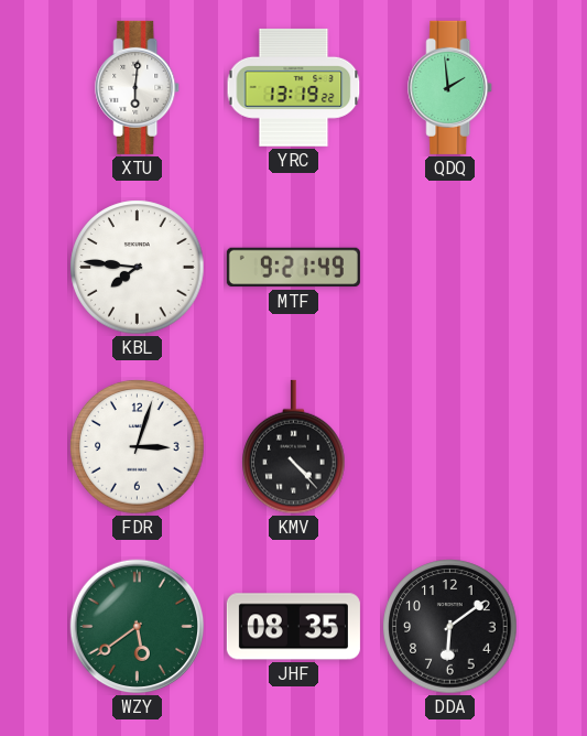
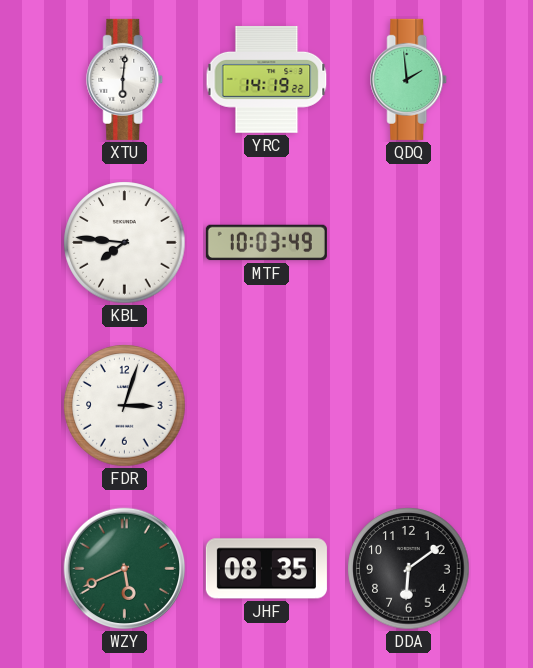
YRC: 13:19 -> 14:19 (267, 79)
MTF: 9:21 -> 10:03 (266, 243)
KMV: 4:23 -> none (294, 447)
WZY: 5:39 -> 5:41 (125, 569)
